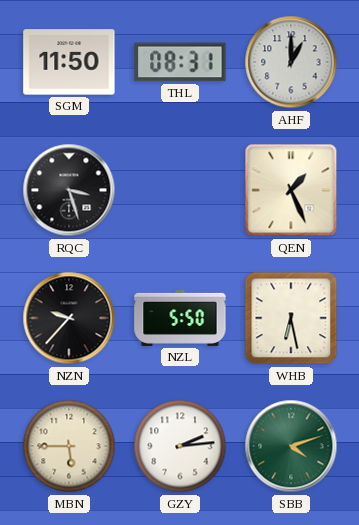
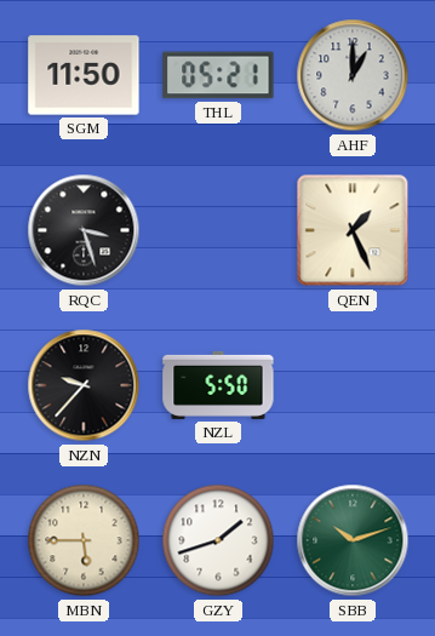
THL: 08:31 -> 05:21 (218, 75)
WHB: 6:28 -> none (291, 318)
GZY: 2:14 -> 1:42 (218, 540)
SBB: 4:12 -> 10:12 (353, 540)
